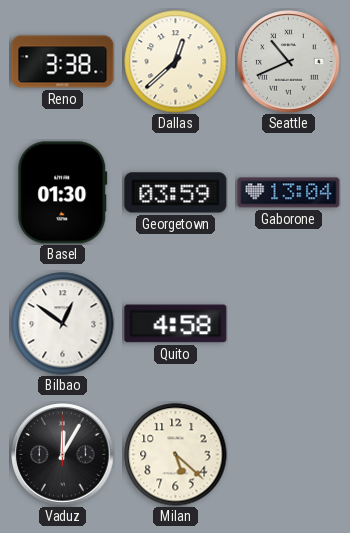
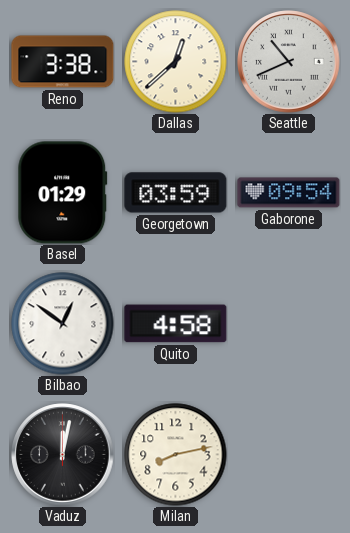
Basel: 01:30 -> 01:29 (63, 193)
Gaborone: 13:04 -> 09:54 (289, 193)
Vaduz: 12:05 -> 12:02 (63, 455)
Milan: 5:22 -> 8:13 (176, 455)
